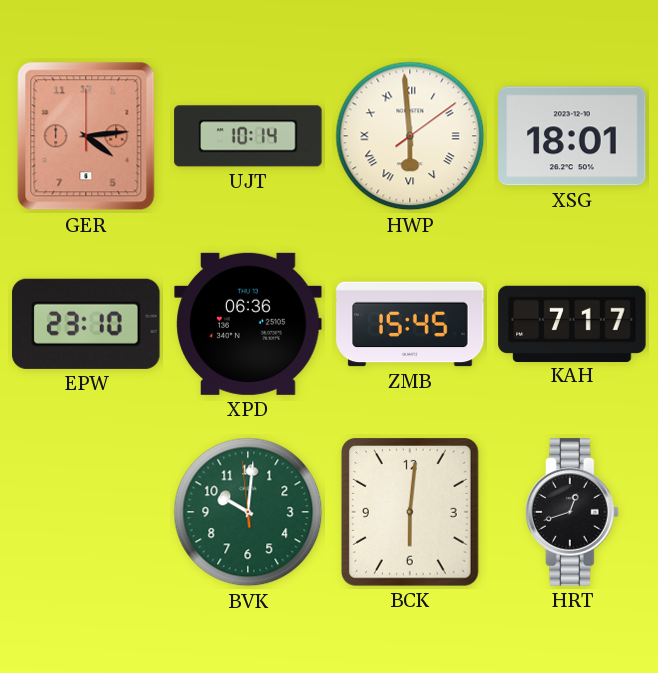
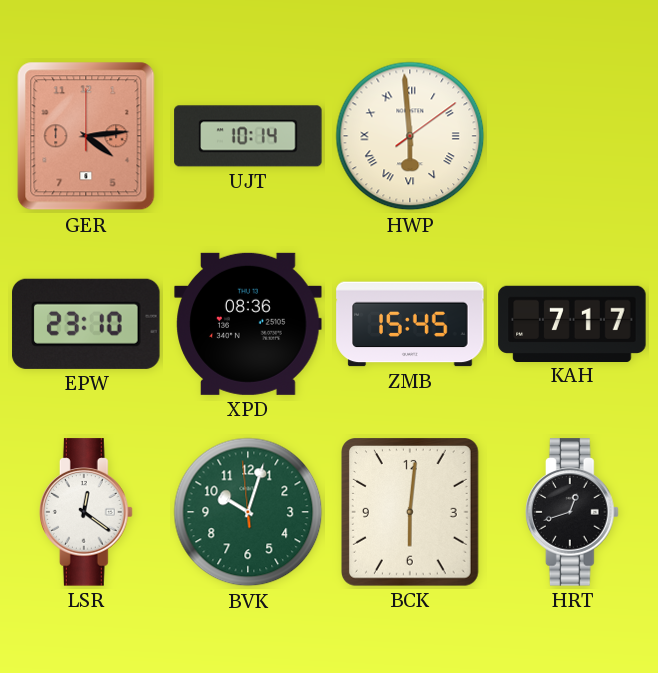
XSG: 18:01 -> none (572, 136)
XPD: 06:36 -> 08:36 (248, 324)
LSR: none -> 12:21 (87, 512)
BVK: 10:00 -> 10:02 (248, 512)
